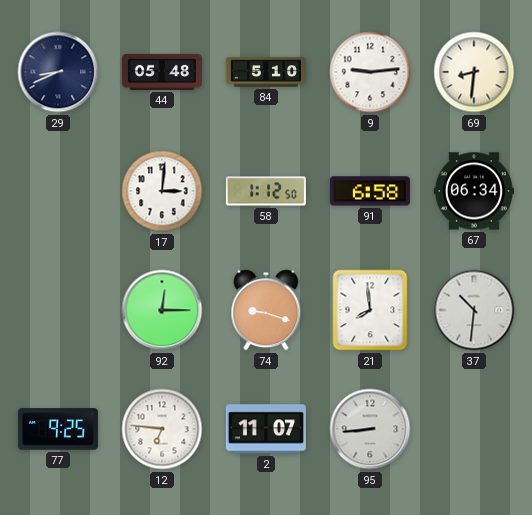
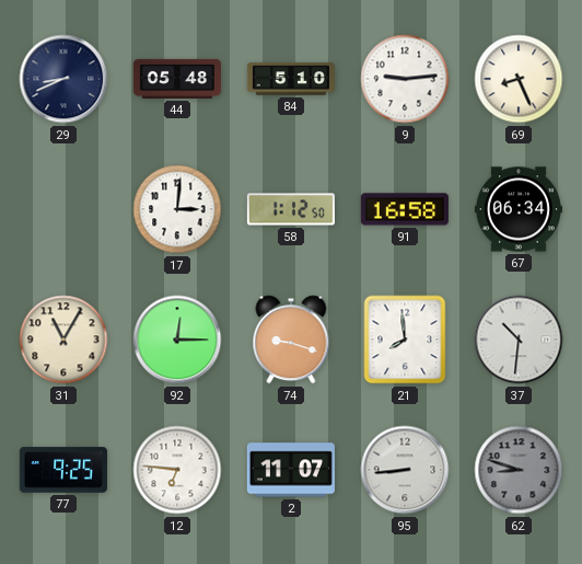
69: 8:31 -> 8:26 (519, 79)
91: 6:58 -> 16:58 (405, 209)
31: none -> 11:05 (63, 339)
62: none -> 8:48 (519, 470)
